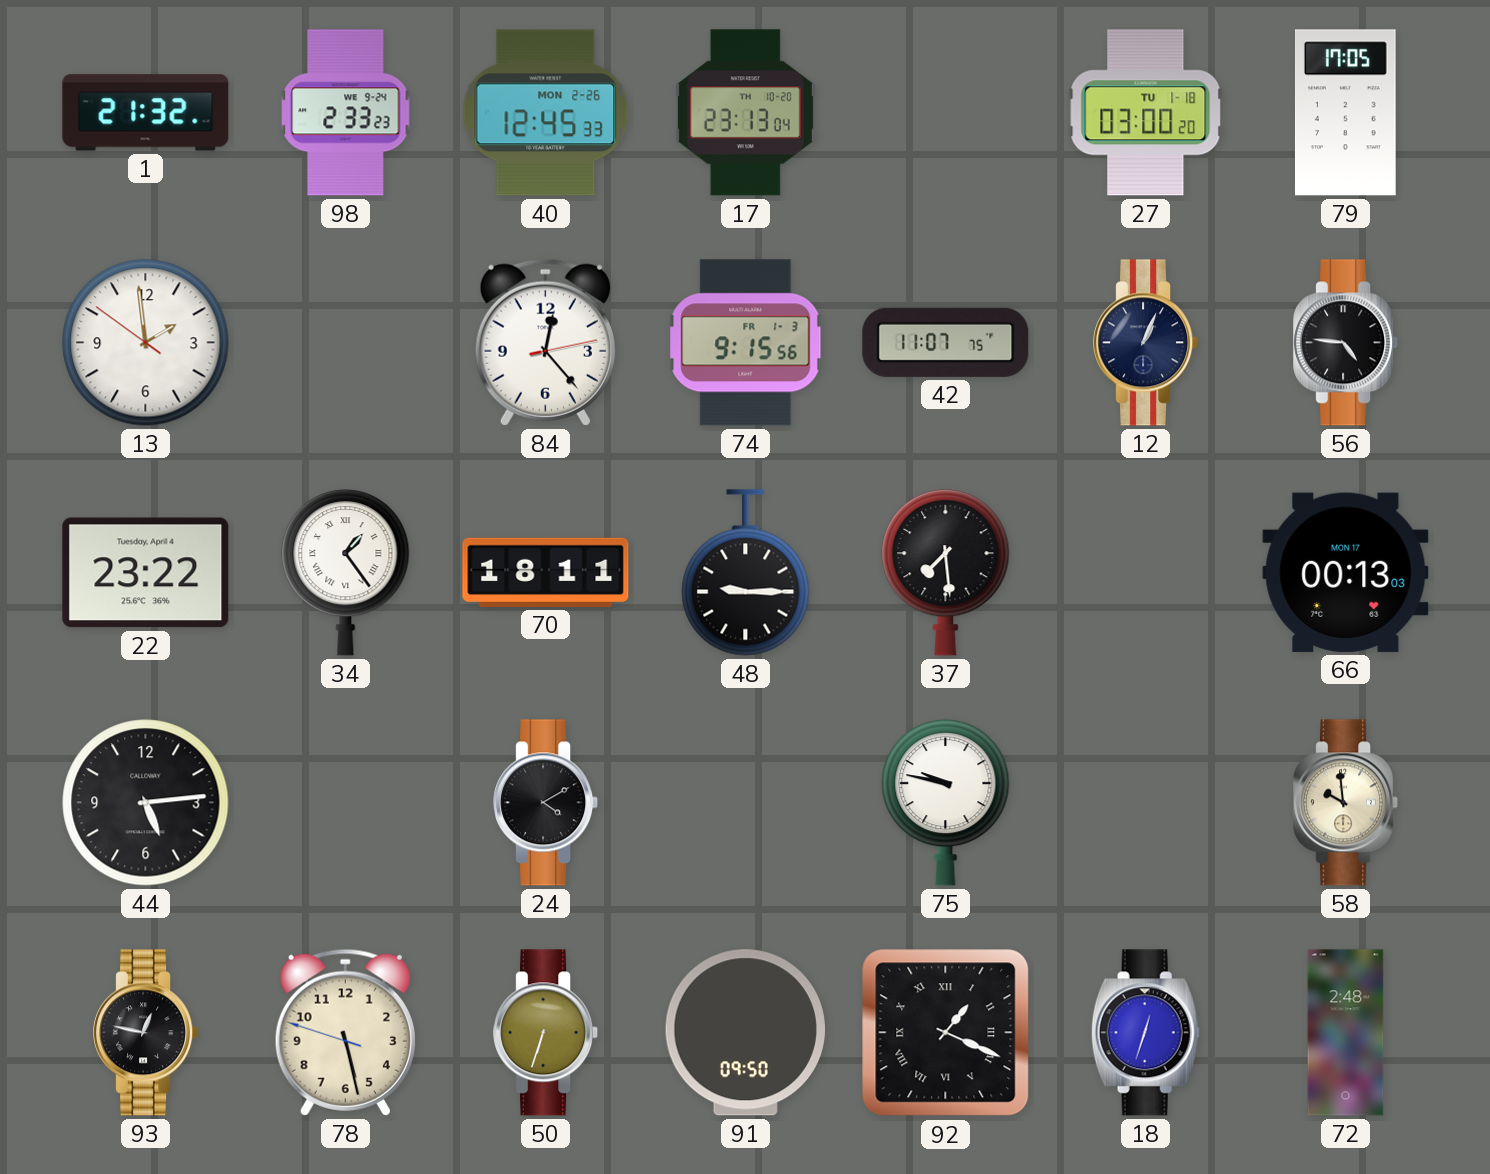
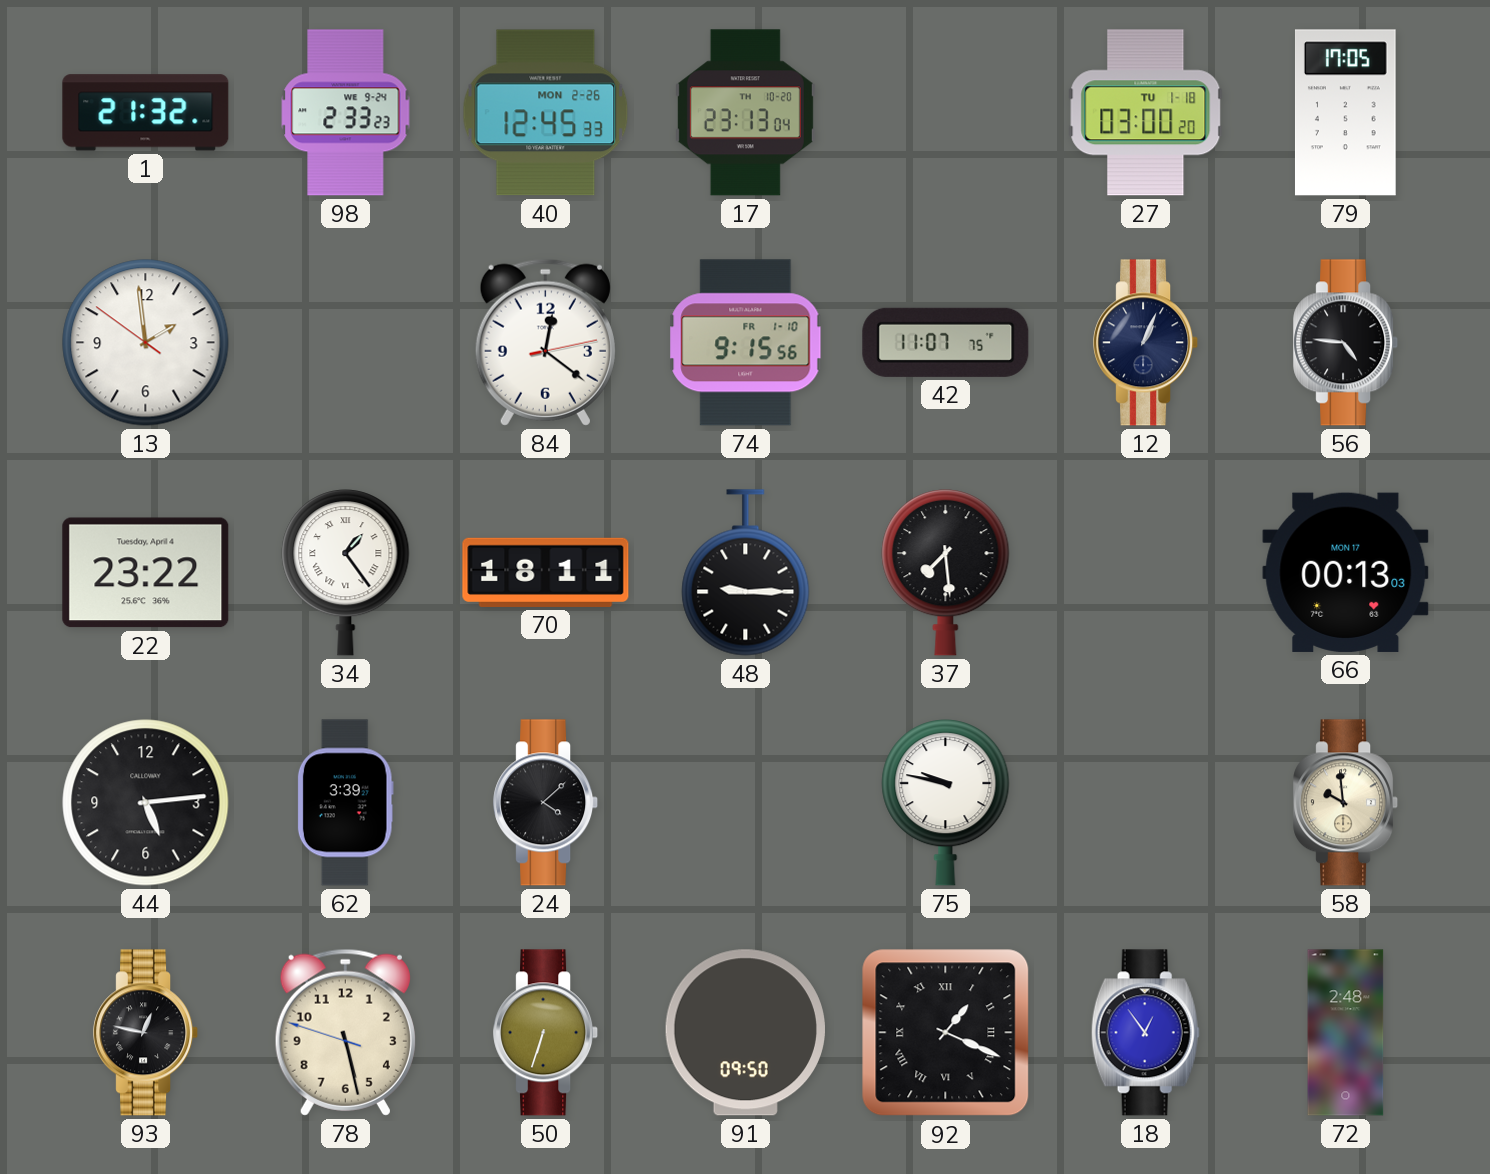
84: 12:23 -> 12:21 (545, 342)
74 date: FR 1-3 -> FR 1-10 (746, 343)
62: none -> 3:39 (345, 803)
24: 4:10 -> 4:08 (546, 803)
18: 12:33 -> 12:54 (1145, 1033)
